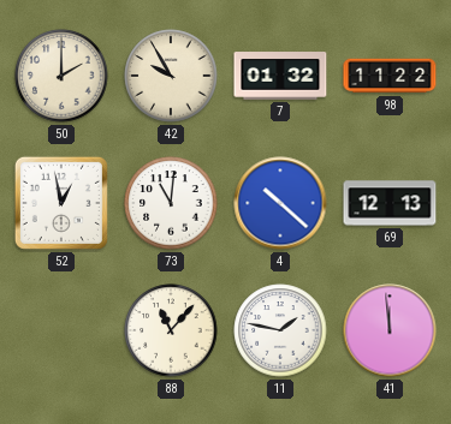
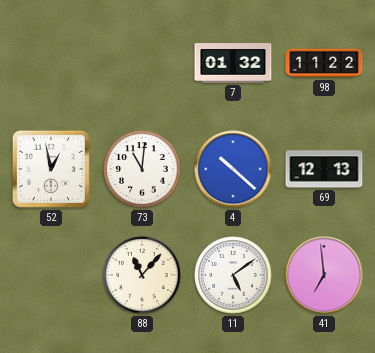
50: 2:00 -> none (61, 76)
42: 9:55 -> none (171, 76)
11: 1:47 -> 5:09 (233, 275)
41: 11:59 -> 6:59 (324, 275)
